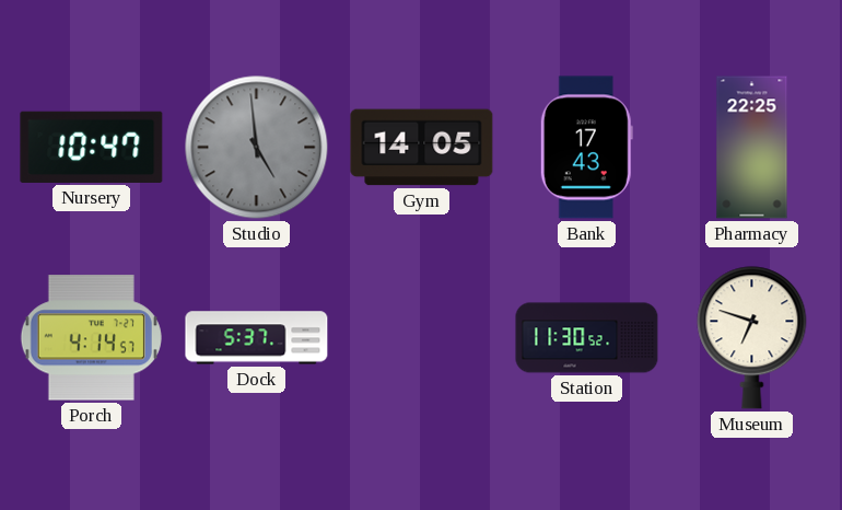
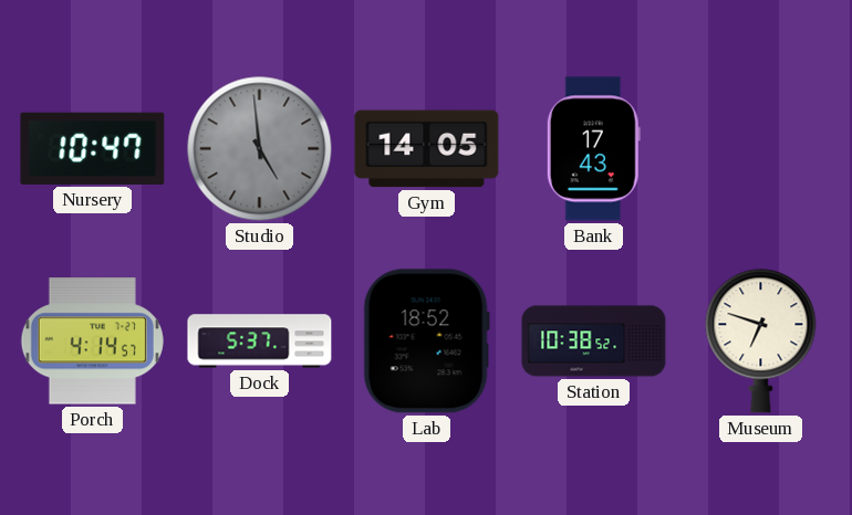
Pharmacy: 22:25 -> none (752, 148)
Lab: none -> 18:52 (426, 341)
Station: 11:30 -> 10:38 (594, 341)
